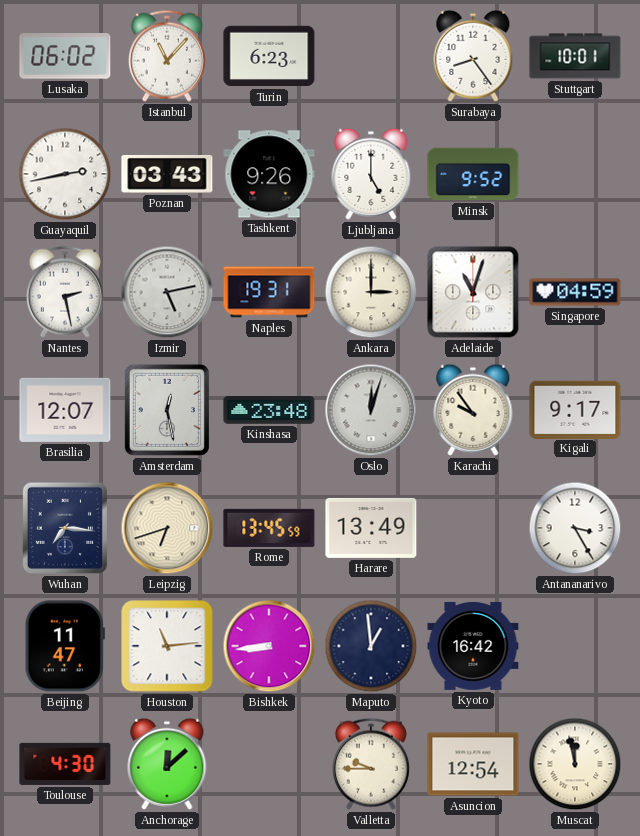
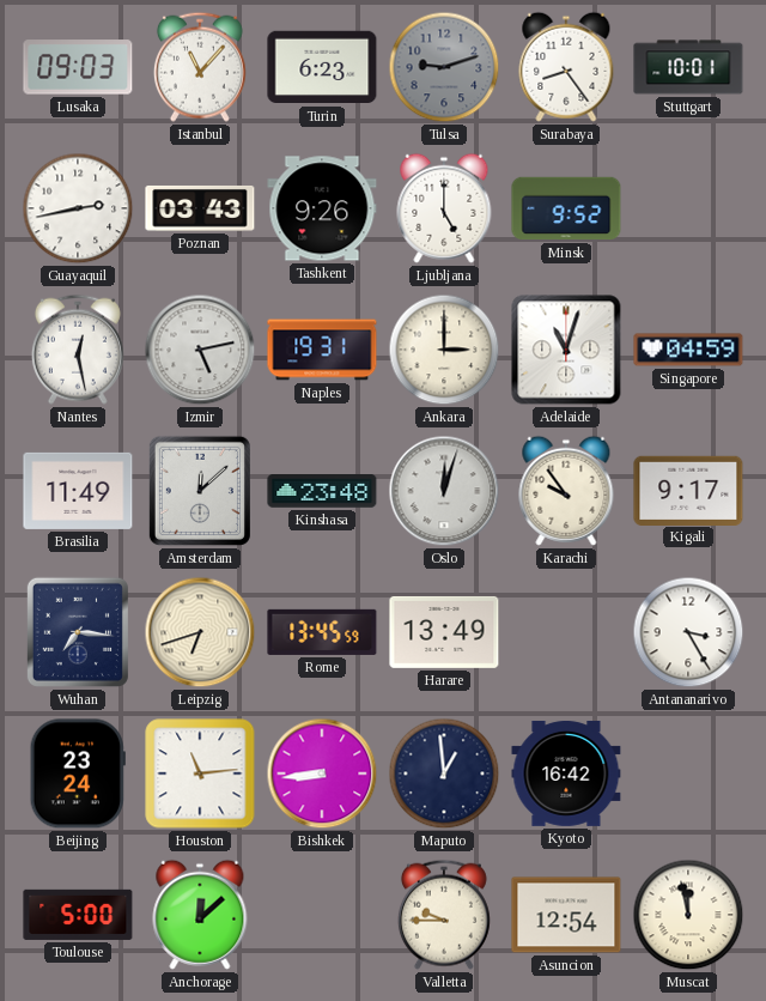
Lusaka: 06:02 -> 09:03 (78, 67)
Tulsa: none -> 9:12 (444, 67)
Nantes: 2:28 -> 12:28 (78, 350)
Brasilia: 12:07 -> 11:49 (78, 491)
Amsterdam: 12:28 -> 12:08 (200, 491)
Beijing: 11:47 -> 23:24 (78, 773)
Toulouse: 4:30 -> 5:00 (78, 915)
